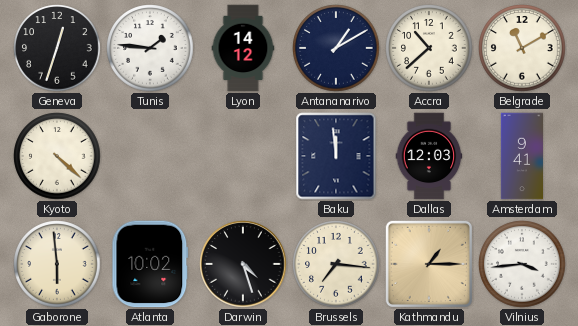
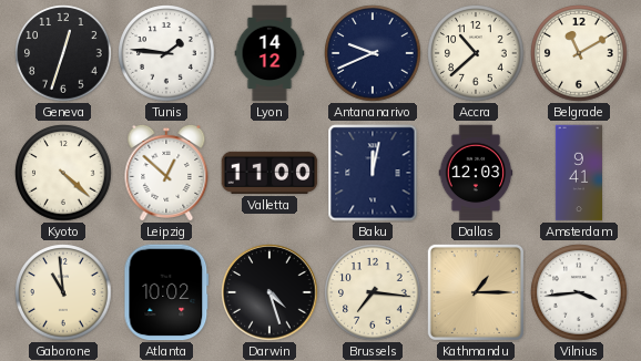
Antananarivo: 1:10 -> 9:41 (373, 53)
Leipzig: none -> 12:52 (166, 172)
Valletta: none -> 11:00 (269, 173)
Baku: 11:59 -> 12:02 (373, 173)
Gaborone: 5:59 -> 10:59 (63, 292)
